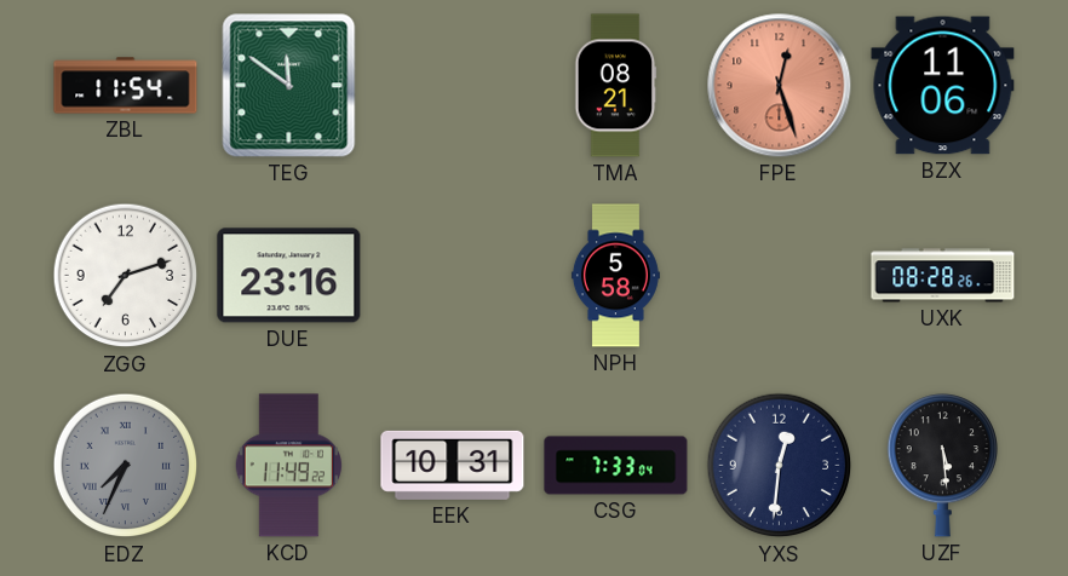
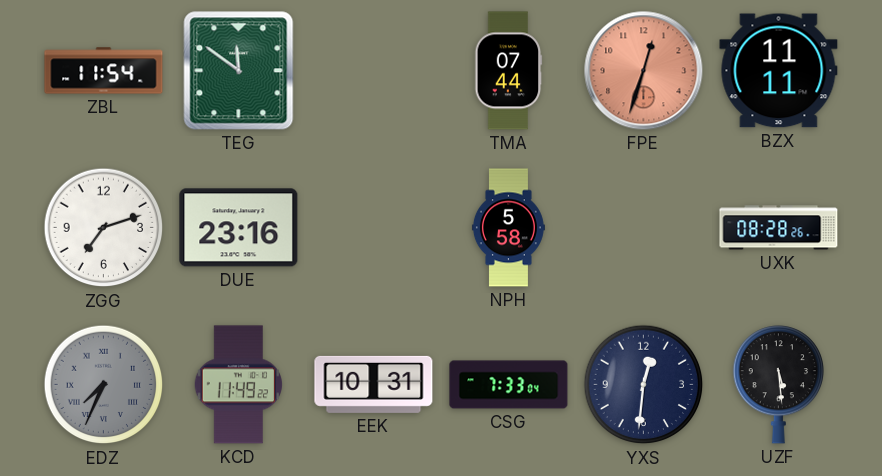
TMA: 08:21 -> 07:44 (509, 71)
FPE: 12:27 -> 12:33 (644, 71)
BZX: 11:06 -> 11:11 (779, 71)
